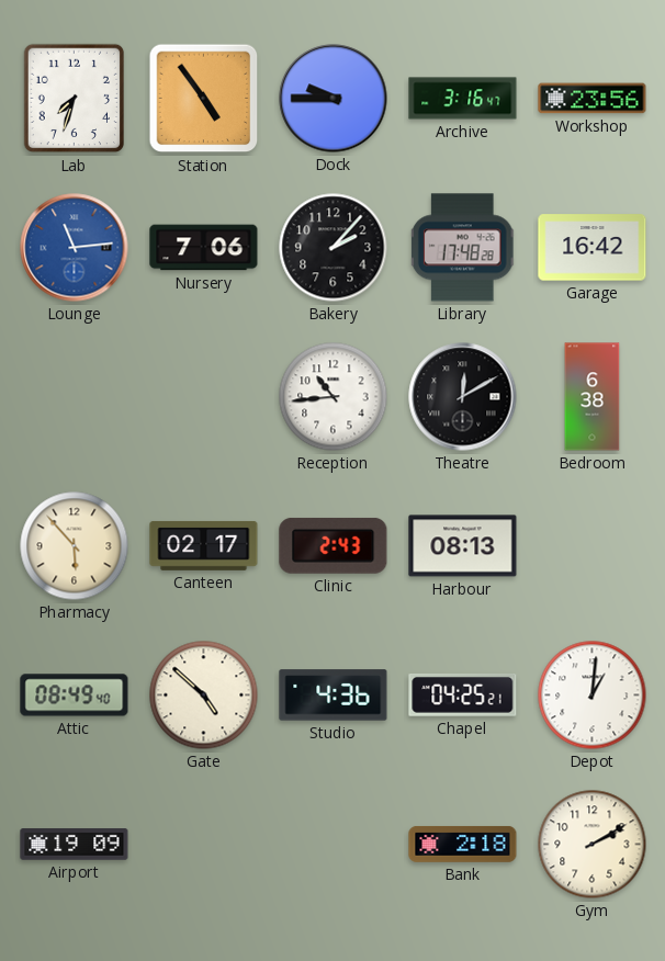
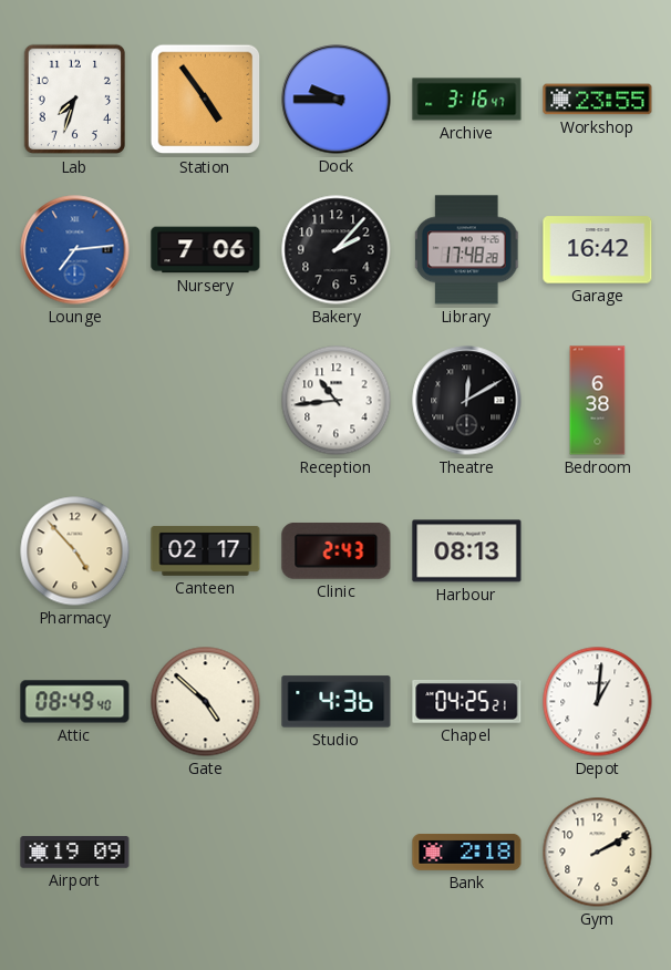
Workshop: 23:56 -> 23:55 (598, 100)
Lounge: 11:14 -> 7:14 (75, 250)
Pharmacy: 5:53 -> 4:53 (75, 551)
